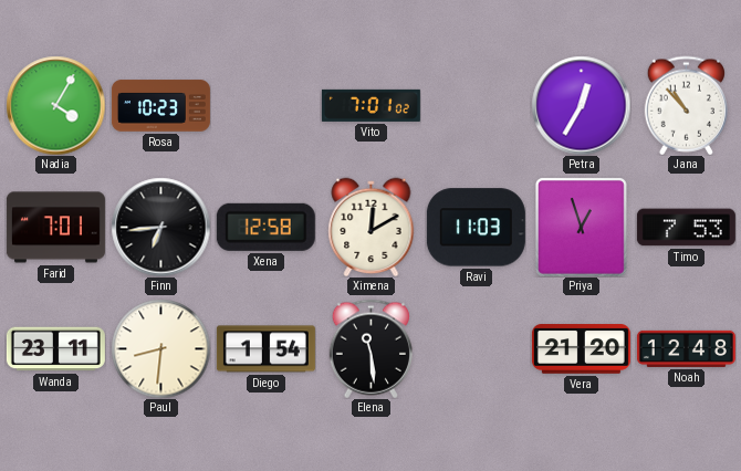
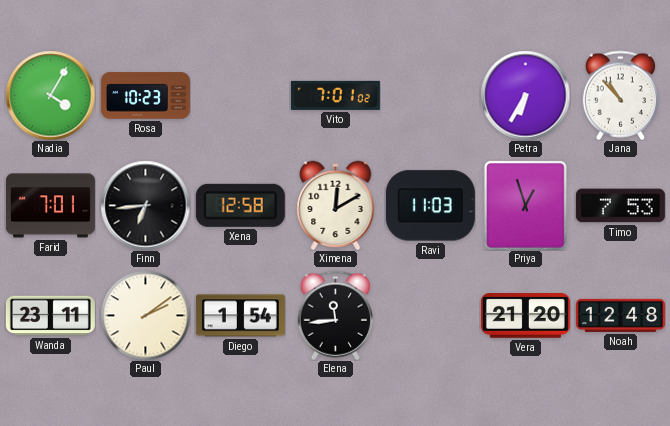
Petra: 12:35 -> 6:35 (525, 95)
Paul: 8:31 -> 2:09 (145, 315)
Elena: 11:29 -> 11:44 (335, 315)
